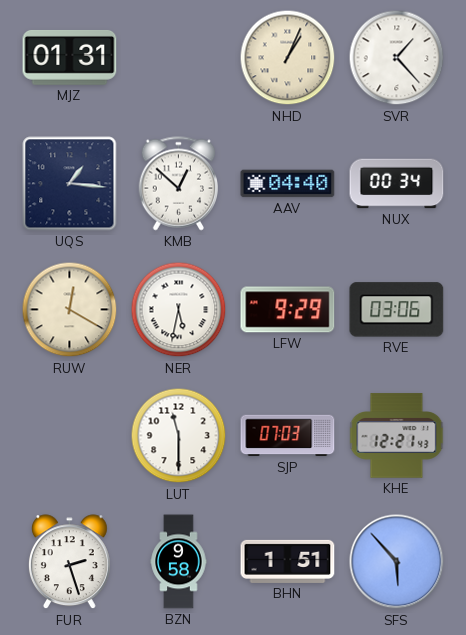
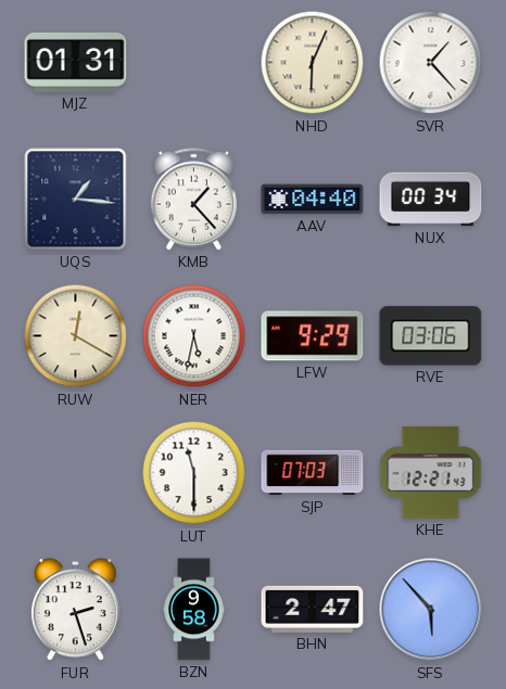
NHD: 1:04 -> 6:04 (313, 63)
KMB: 12:52 -> 1:23 (193, 200)
BHN: 1:51 -> 2:47 (313, 609)
